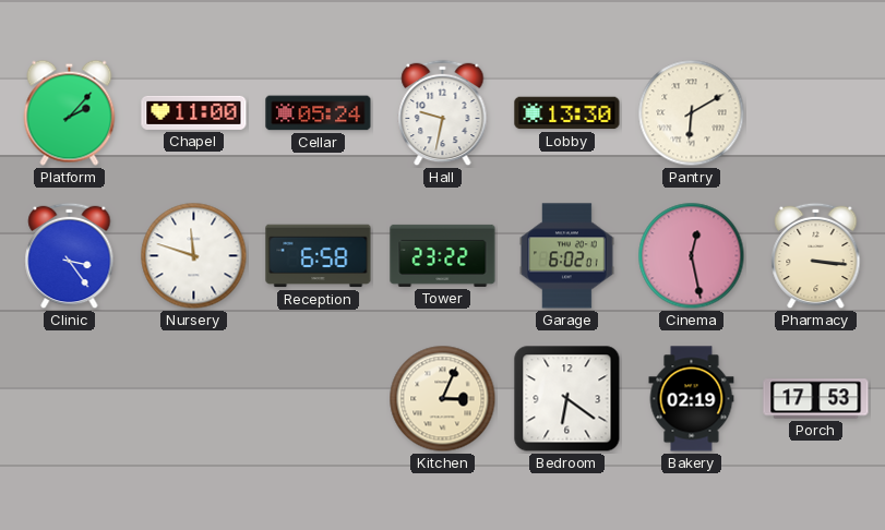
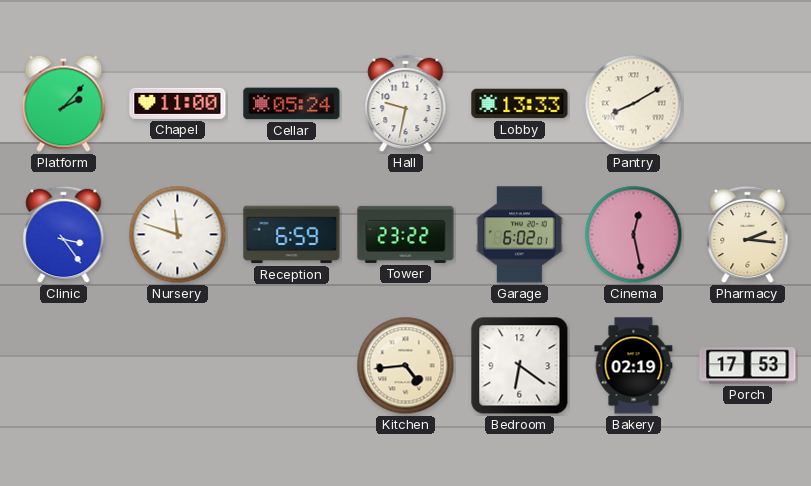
Lobby: 13:30 -> 13:33 (520, 104)
Pantry: 6:10 -> 8:10 (634, 104)
Reception: 6:58 -> 6:59 (292, 235)
Pharmacy: 3:16 -> 2:16 (748, 235)
Kitchen: 3:04 -> 4:44 (406, 366)
